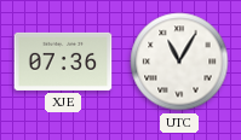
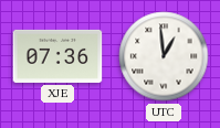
UTC: 11:05 -> 12:59 (164, 56)
